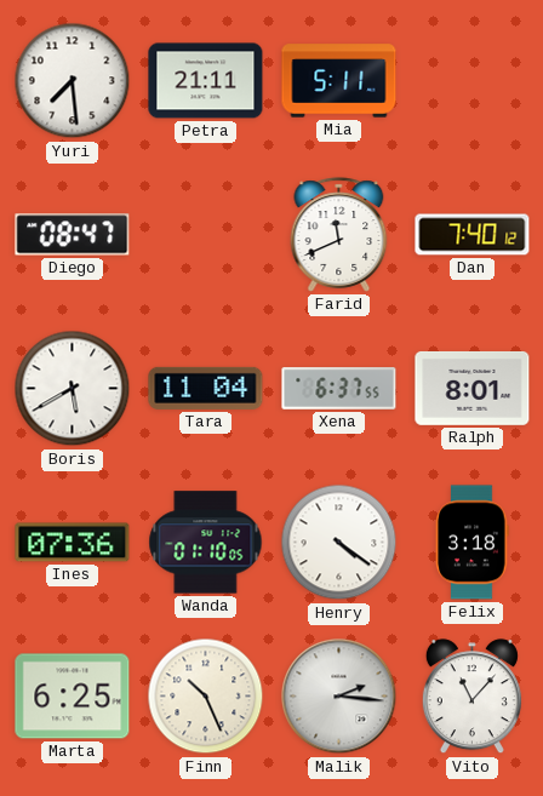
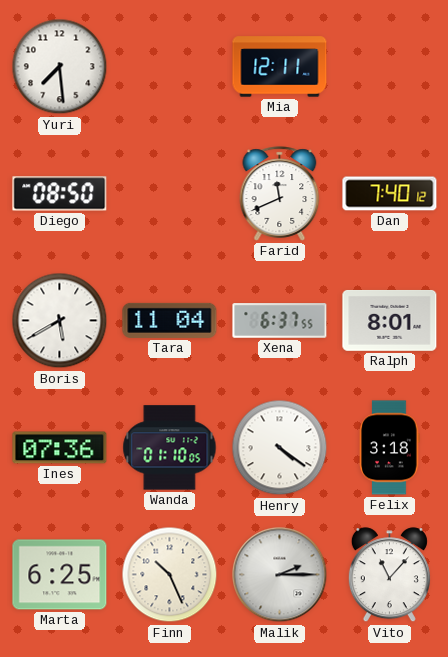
Petra: 21:11 -> none (206, 81)
Mia: 5:11 -> 12:11 (280, 67)
Diego: 08:47 -> 08:50 (60, 194)
Malik: 2:16 -> 2:15 (280, 575)
